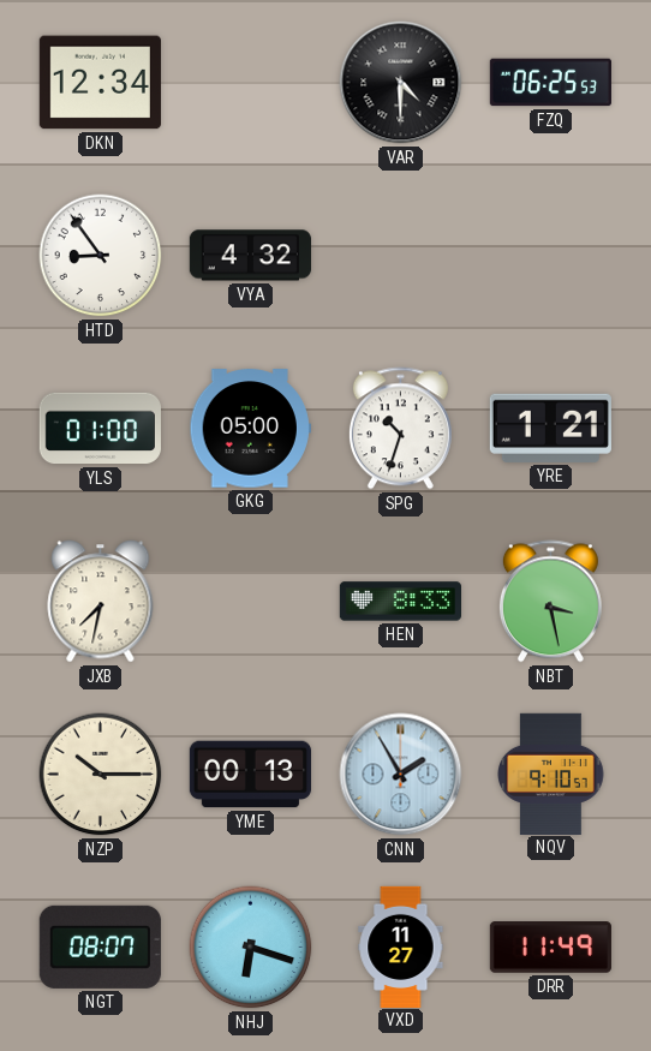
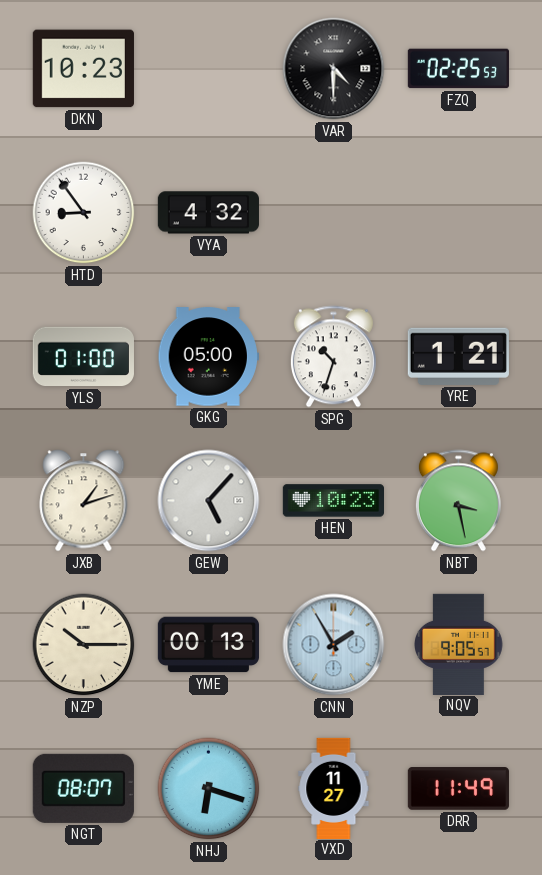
DKN: 12:34 -> 10:23 (83, 69)
FZQ: 06:25 -> 02:25 (458, 69)
JXB: 7:32 -> 1:12 (84, 501)
GEW: none -> 5:07 (209, 501)
HEN: 8:33 -> 10:23 (333, 501)
NQV: 9:10 -> 9:05 (459, 644)
